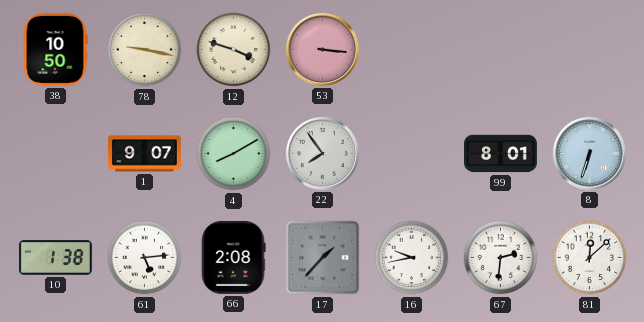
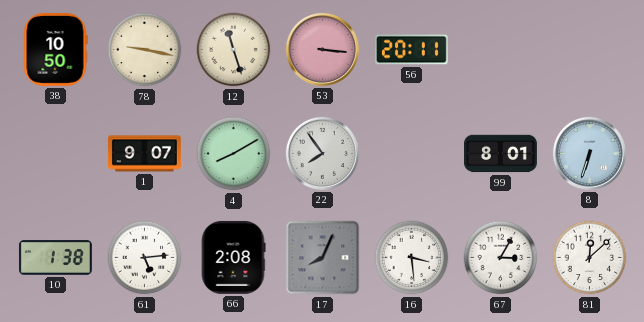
12: 3:48 -> 11:27 (234, 50)
56: none -> 20:11 (411, 50)
17: 1:37 -> 8:04 (323, 258)
16: 9:43 -> 3:29 (412, 258)
67: 2:31 -> 3:05 (501, 258)
